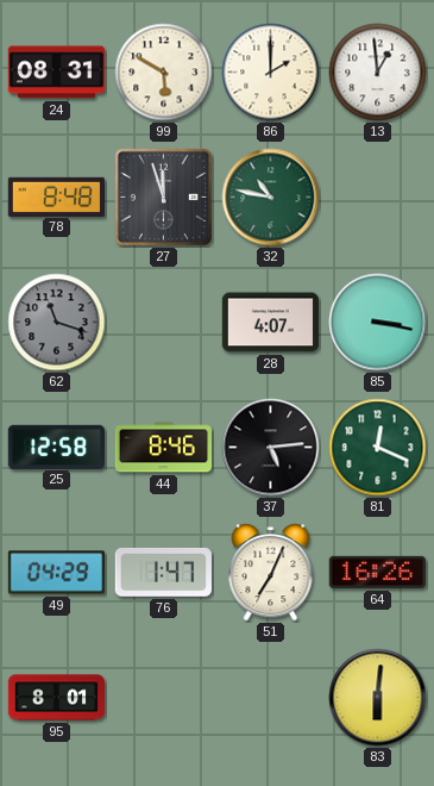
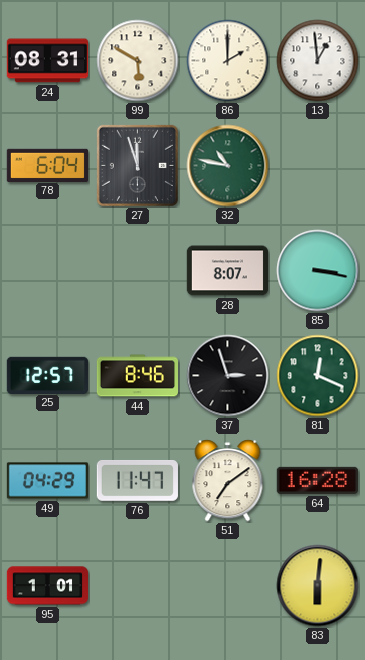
78: 8:48 -> 6:04 (47, 165)
62: 11:18 -> none (57, 323)
28: 4:07 -> 8:07 (227, 271)
25: 12:58 -> 12:57 (47, 375)
37: 5:14 -> 2:57 (228, 376)
76: 1:47 -> 11:47 (137, 480)
51: 7:04 -> 7:09 (228, 481)
64: 16:26 -> 16:28 (317, 480)
95: 8:01 -> 1:01 (47, 586)
